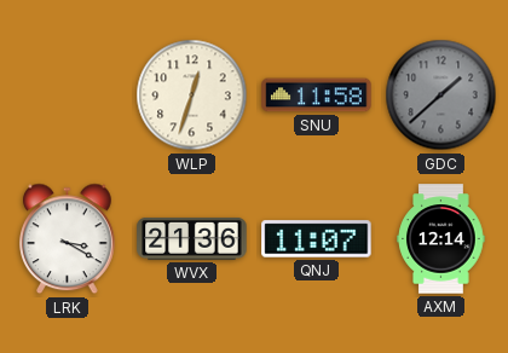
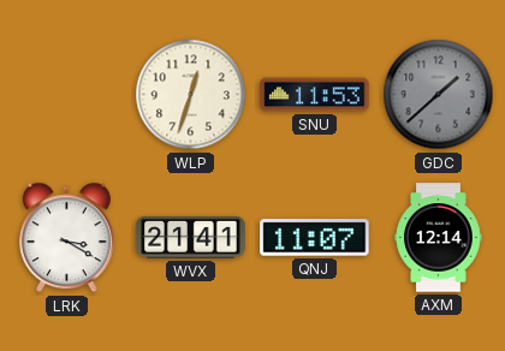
SNU: 11:58 -> 11:53 (315, 95)
WVX: 21:36 -> 21:41 (191, 237)
